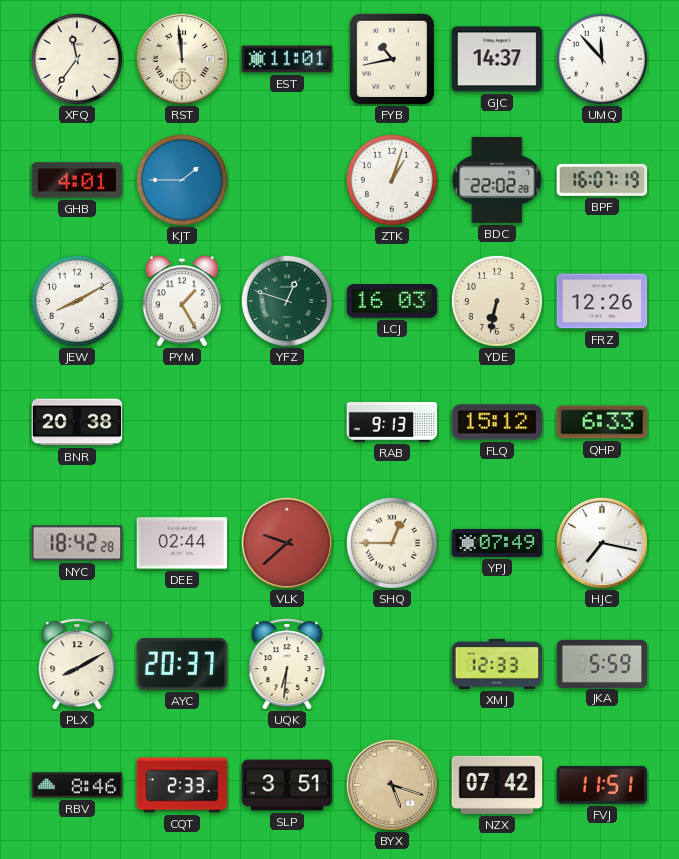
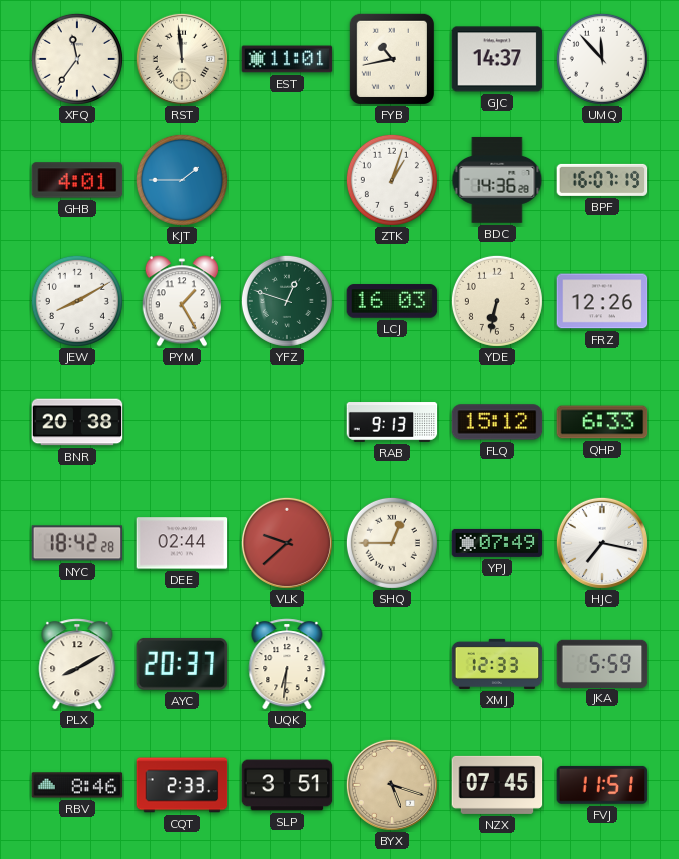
BDC: 22:02 -> 14:36 (497, 180)
NZX: 07:42 -> 07:45 (497, 785)
